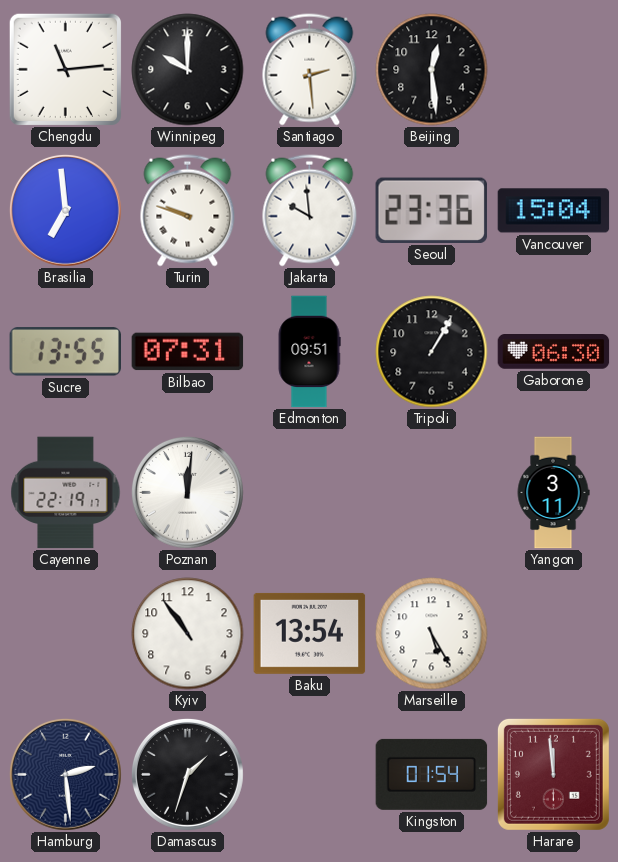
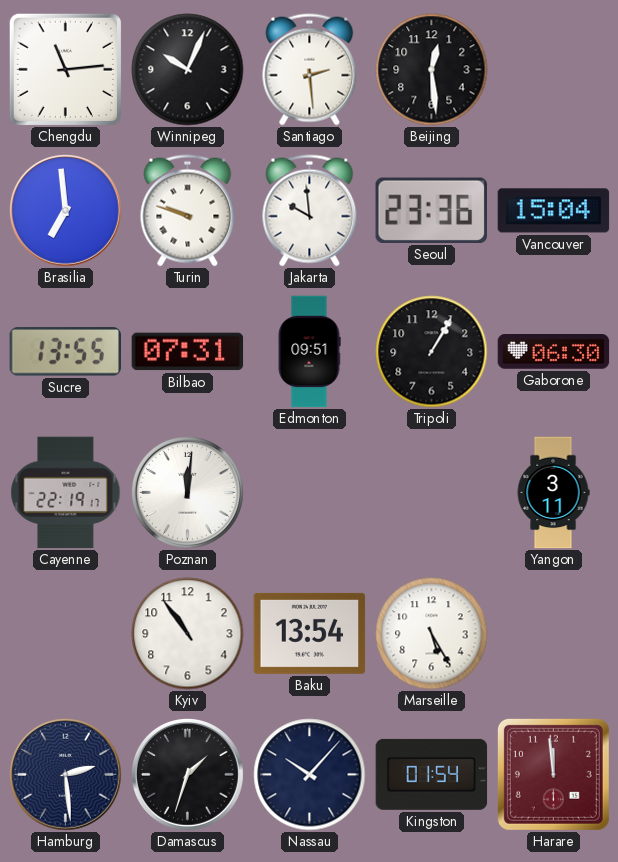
Winnipeg: 10:00 -> 10:04 (188, 70)
Nassau: none -> 10:07 (310, 775)
